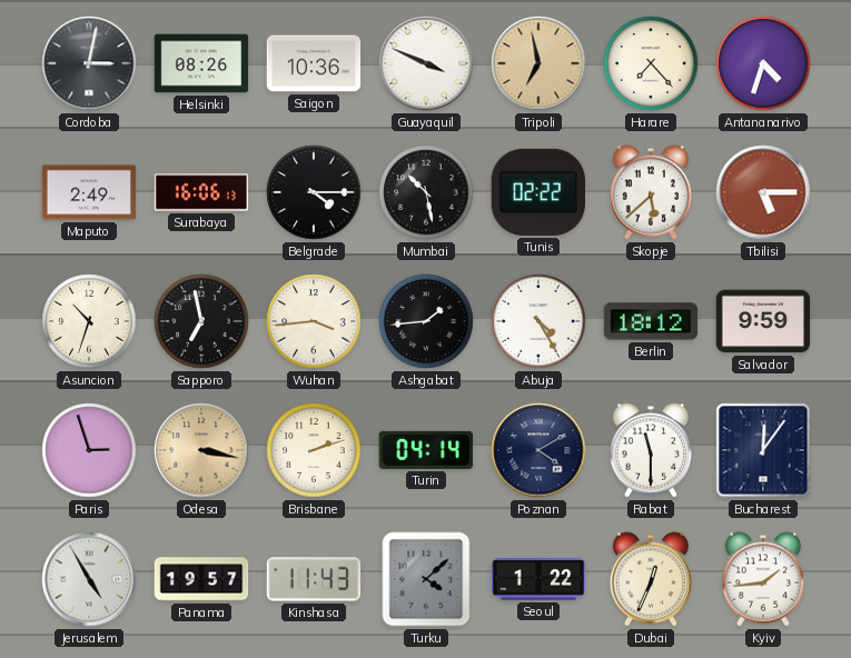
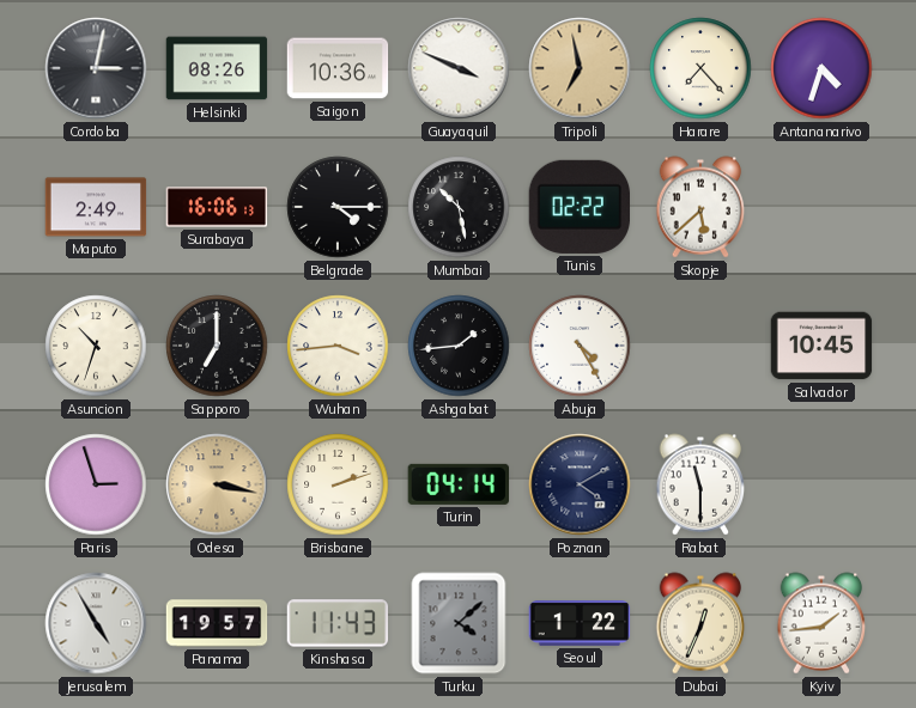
Tbilisi: 5:15 -> none (763, 192)
Sapporo: 6:58 -> 7:00 (217, 346)
Berlin: 18:12 -> none (651, 321)
Salvador: 9:59 -> 10:45 (821, 346)
Bucharest: 12:06 -> none (763, 450)
